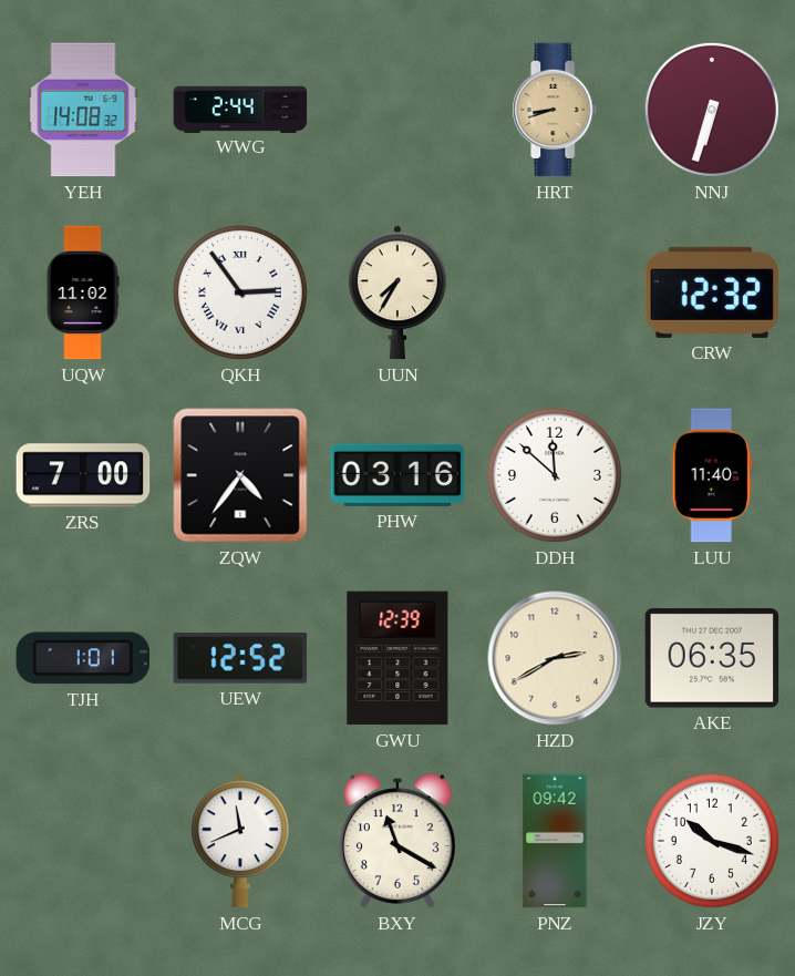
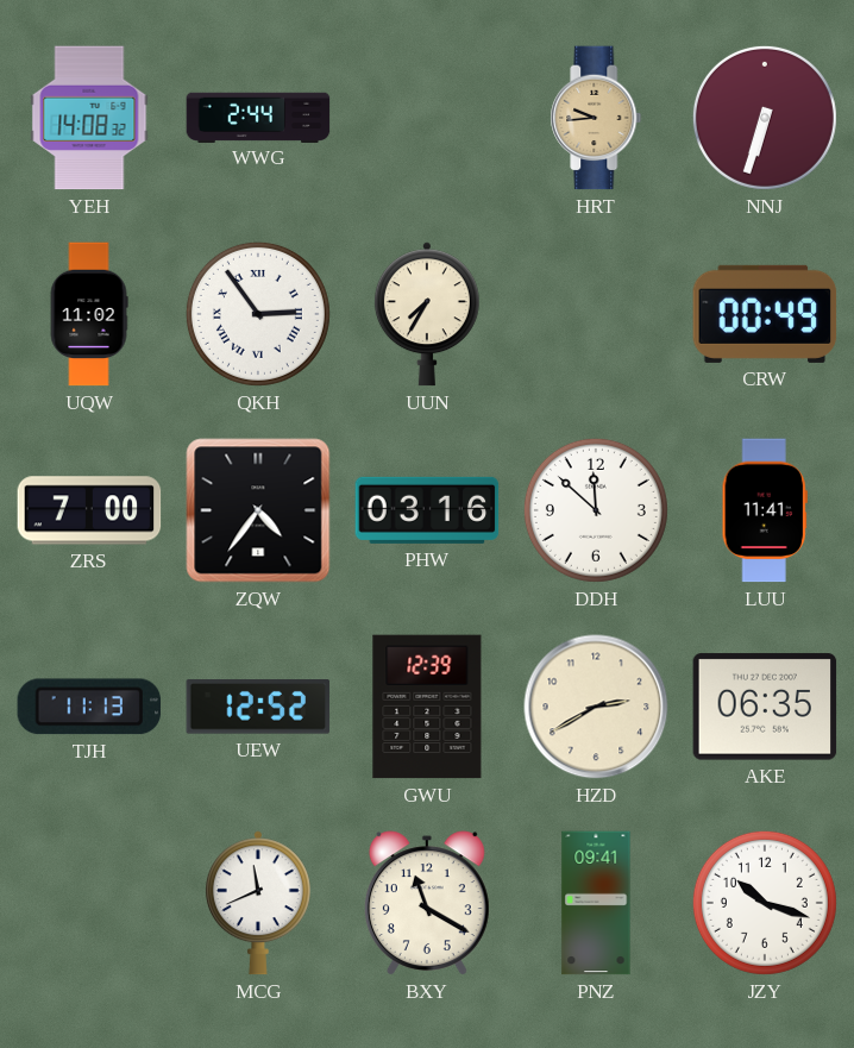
HRT: 8:42 -> 9:44 (596, 118)
CRW: 12:32 -> 00:49 (765, 314)
LUU: 11:40 -> 11:41 (765, 510)
TJH: 1:01 -> 11:13 (88, 707)
PNZ: 09:42 -> 09:41 (596, 903)
